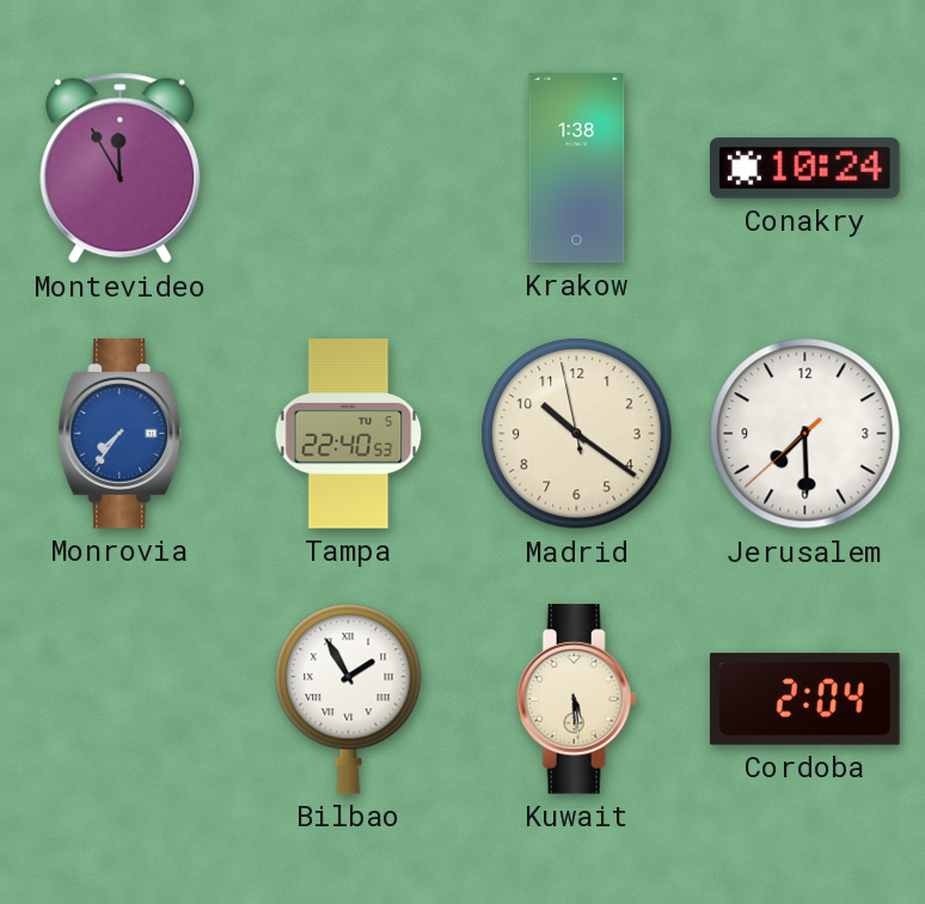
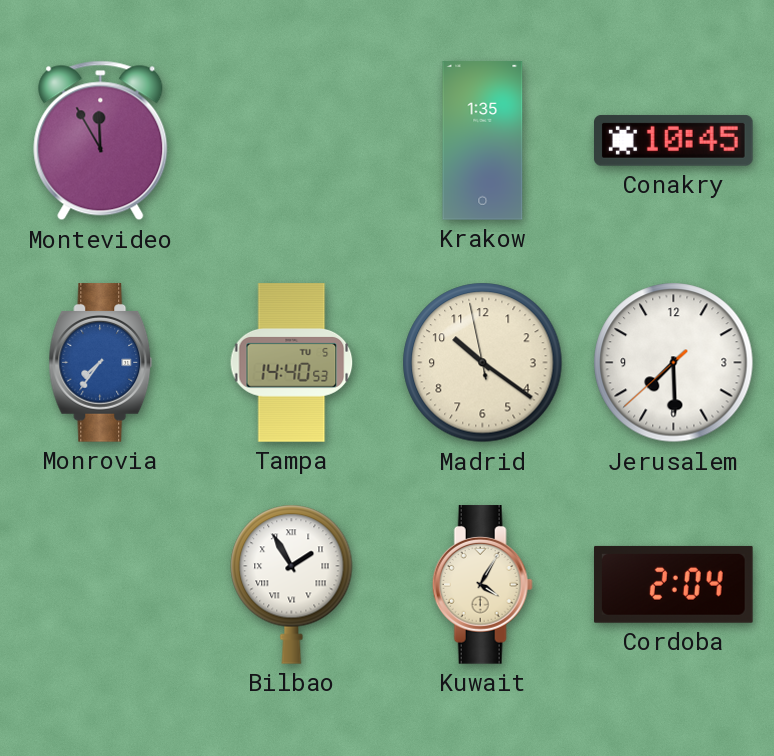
Krakow: 1:38 -> 1:35 (483, 141)
Conakry: 10:24 -> 10:45 (674, 140)
Tampa: 22:40 -> 14:40 (292, 363)
Kuwait: 5:29 -> 4:05 (482, 585)
